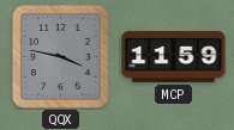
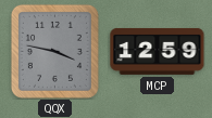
MCP: 11:59 -> 12:59 (158, 51)
